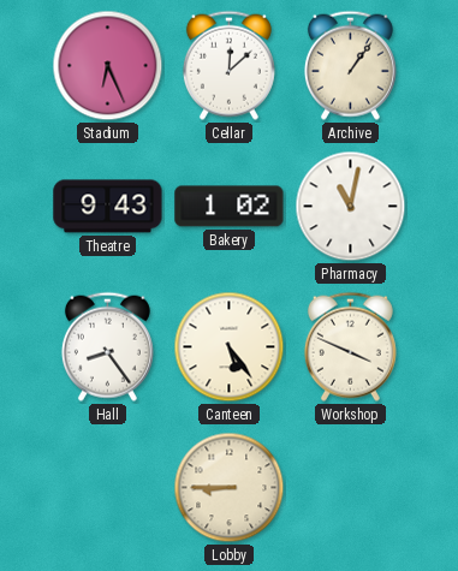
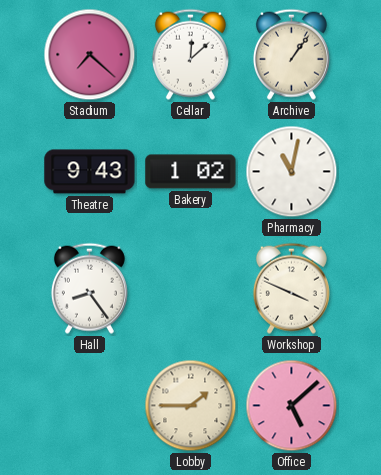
Stadium: 6:26 -> 7:22 (90, 55)
Canteen: 5:24 -> none (230, 347)
Lobby: 8:45 -> 1:45 (191, 406)
Office: none -> 5:08 (292, 406)
